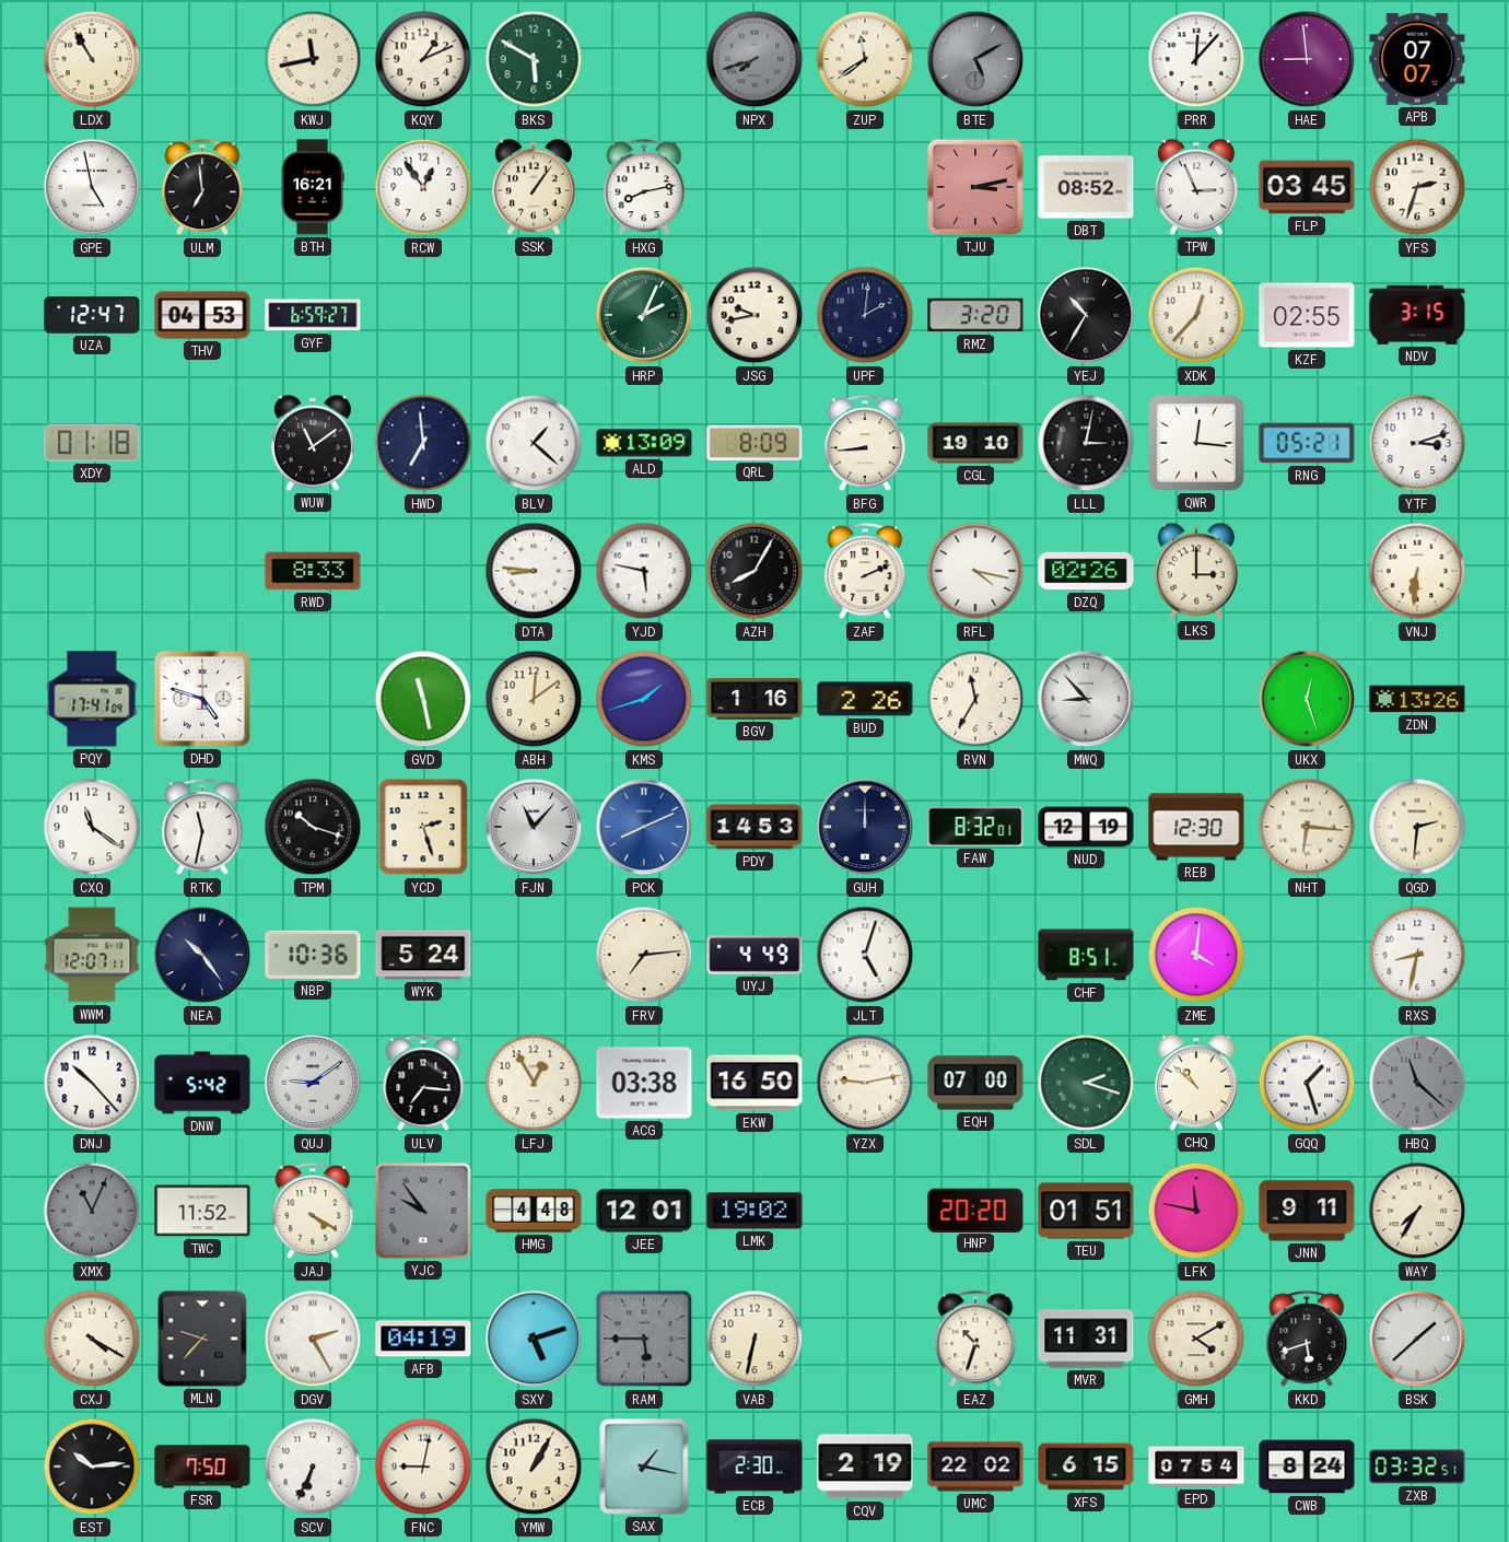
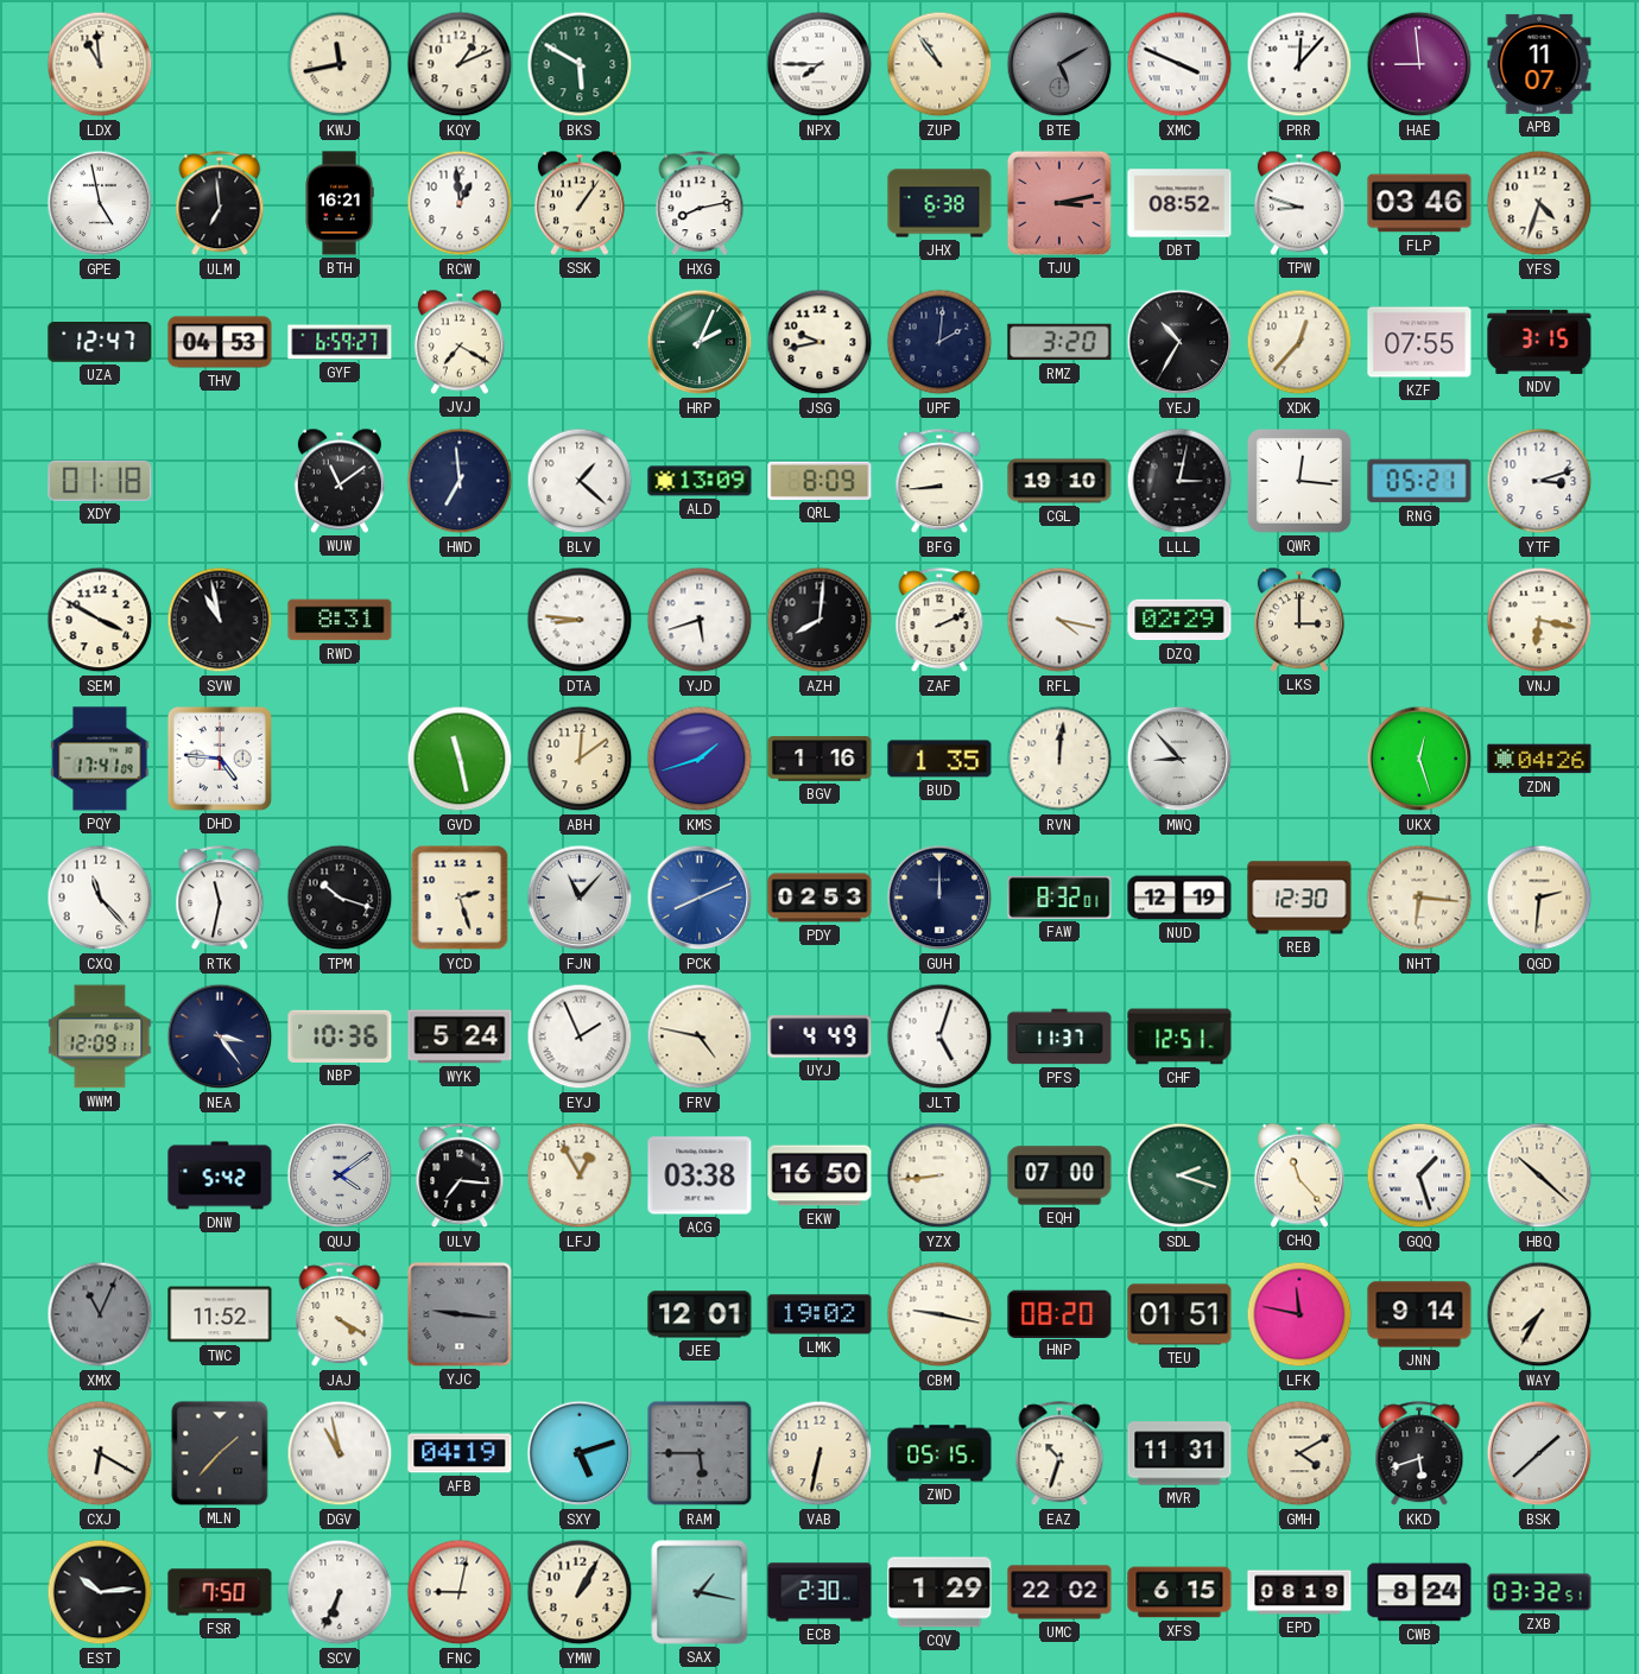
LDX: 10:55 -> 10:59 (100, 64)
NPX: 7:42 -> 7:45 (819, 64)
NPX dial: grey -> white (819, 64)
ZUP: 11:39 -> 10:54 (939, 64)
XMC: none -> 3:49 (1179, 64)
APB: 07:07 -> 11:07 (1539, 64)
RCW: 12:54 -> 12:59 (460, 203)
JHX: none -> 6:38 (939, 203)
TPW: 2:56 -> 8:48 (1299, 203)
FLP: 03:45 -> 03:46 (1419, 203)
YFS: 2:33 -> 4:33 (1539, 203)
JVJ: none -> 7:20 (460, 342)
KZF: 02:55 -> 07:55 (1419, 342)
SEM: none -> 3:50 (100, 620)
SVW: none -> 10:58 (220, 620)
RWD: 8:33 -> 8:31 (340, 620)
YJD: 5:47 -> 5:42 (700, 620)
AZH: 8:05 -> 8:01 (819, 620)
DZQ: 02:26 -> 02:29 (1179, 620)
VNJ: 6:31 -> 6:17 (1539, 620)
DHD: 4:48 -> 4:46 (220, 759)
BUD: 2:26 -> 1:35 (939, 759)
RVN: 11:35 -> 12:01 (1059, 759)
ZDN: 13:26 -> 04:26 (1539, 759)
CXQ: 11:21 -> 11:23 (100, 898)
PDY: 14:53 -> 02:53 (819, 898)
WWM: 12:07 -> 12:09 (100, 1036)
NEA: 10:24 -> 3:24 (220, 1036)
EYJ: none -> 1:56 (580, 1036)
FRV: 7:14 -> 4:47 (700, 1036)
PFS: none -> 11:37 (1059, 1036)
CHF: 8:51 -> 12:51 (1179, 1036)
ZME: 4:01 -> none (1196, 955)
RXS: 8:32 -> none (1417, 955)
DNJ: 10:23 -> none (92, 1083)
QUJ: 9:09 -> 4:09 (340, 1175)
YZX: 9:13 -> 8:44 (939, 1175)
CHQ: 10:52 -> 11:23 (1299, 1175)
HBQ: 11:22 -> 10:22 (1539, 1175)
HBQ dial: grey -> cream (1539, 1175)
YJC: 9:54 -> 9:16 (460, 1314)
HMG: 4:48 -> none (534, 1211)
CBM: none -> 9:17 (939, 1314)
HNP: 20:20 -> 08:20 (1059, 1313)
JNN: 9:11 -> 9:14 (1419, 1314)
CXJ: 4:20 -> 6:20 (100, 1453)
MLN: 9:37 -> 1:37 (220, 1453)
DGV: 2:25 -> 10:58 (340, 1453)
ZWD: none -> 05:15 (939, 1453)
CQV: 2:19 -> 1:29 (939, 1592)
EPD: 07:54 -> 08:19 (1299, 1592)
